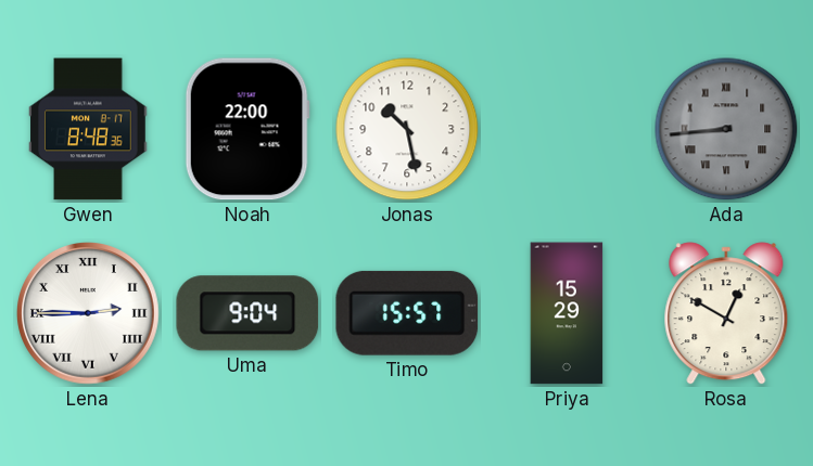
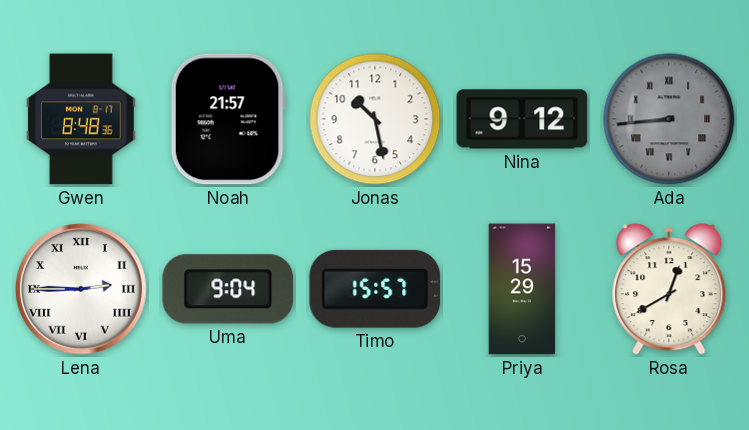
Noah: 22:00 -> 21:57 (228, 119)
Nina: none -> 9:12 (522, 119)
Rosa: 12:50 -> 12:40 (669, 289)
